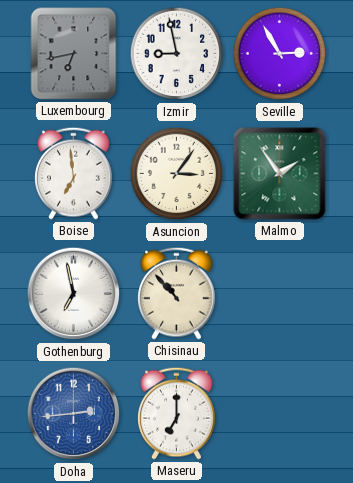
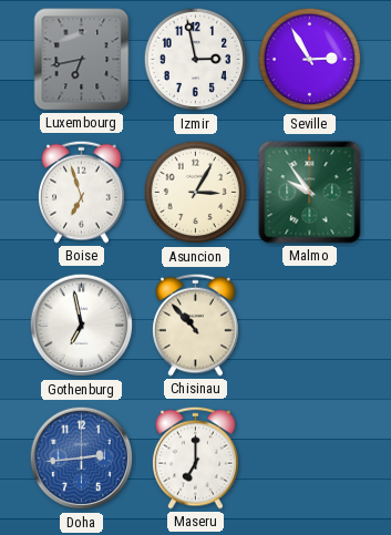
Izmir: 8:58 -> 2:58 (196, 60)
Boise: 6:59 -> 6:57 (82, 192)
Asuncion: 3:06 -> 3:05 (196, 193)
Malmo: 1:54 -> 9:54 (310, 193)
